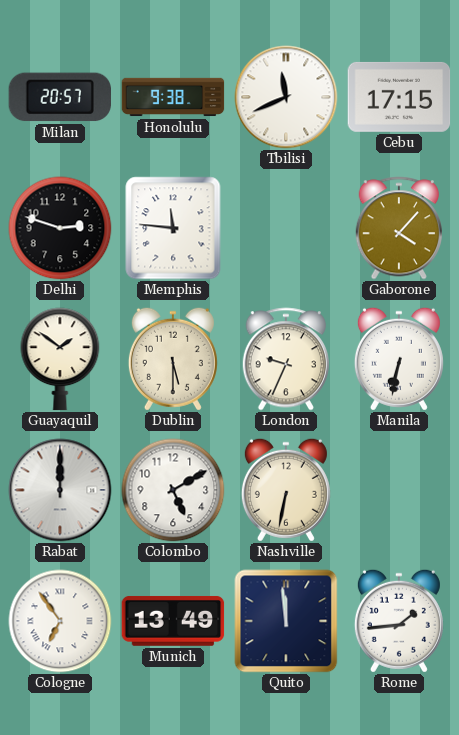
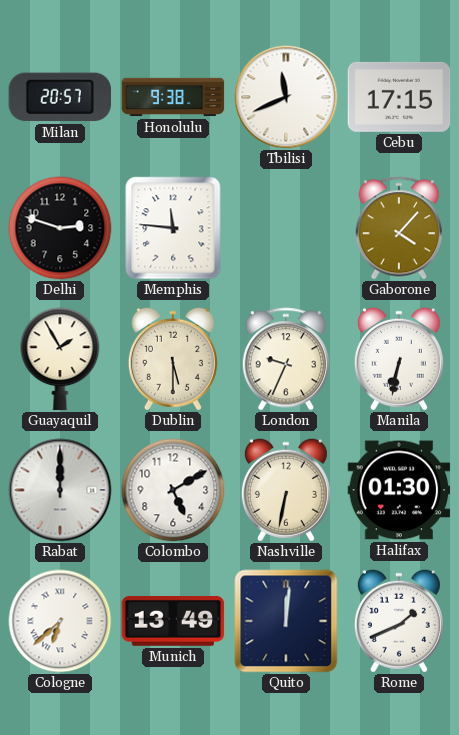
Guayaquil: 1:51 -> 1:55 (60, 359)
Halifax: none -> 01:30 (399, 490)
Cologne: 6:54 -> 6:38 (60, 621)
Quito: 11:59 -> 12:01 (286, 621)
Rome: 1:44 -> 1:41 (399, 621)
